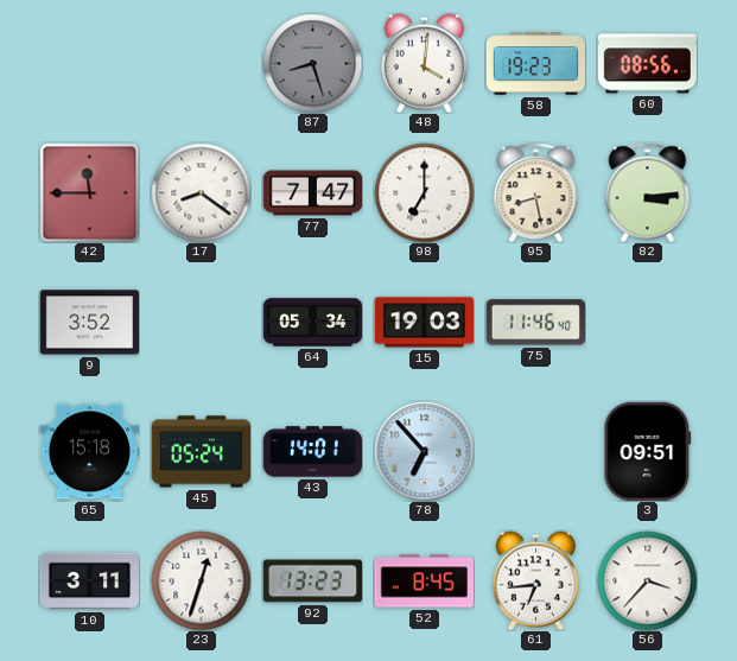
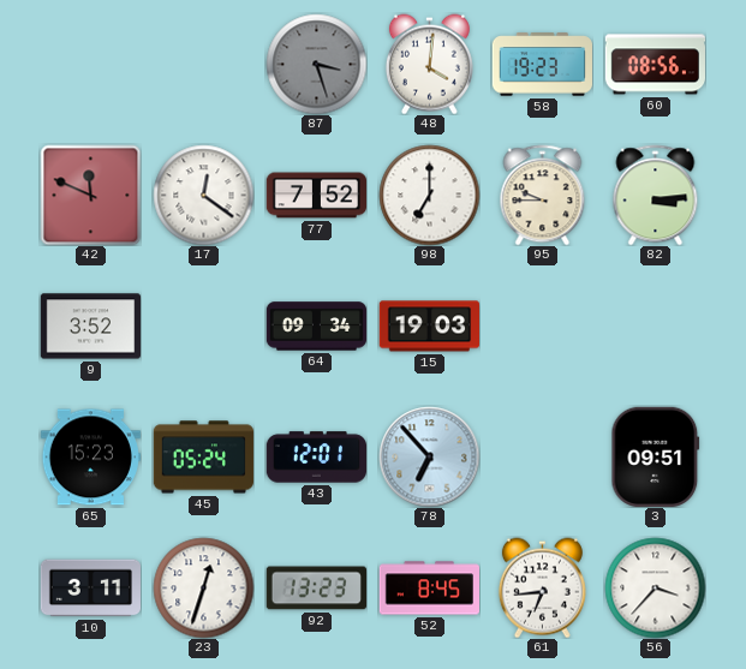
87: 8:27 -> 3:27 (316, 64)
42: 11:45 -> 11:49 (90, 195)
17: 8:21 -> 12:21 (203, 195)
77: 7:47 -> 7:52 (316, 196)
95: 8:28 -> 9:45 (543, 195)
64: 05:34 -> 09:34 (316, 327)
75: 11:46 -> none (535, 323)
65: 15:18 -> 15:23 (90, 458)
43: 14:01 -> 12:01 (316, 458)
